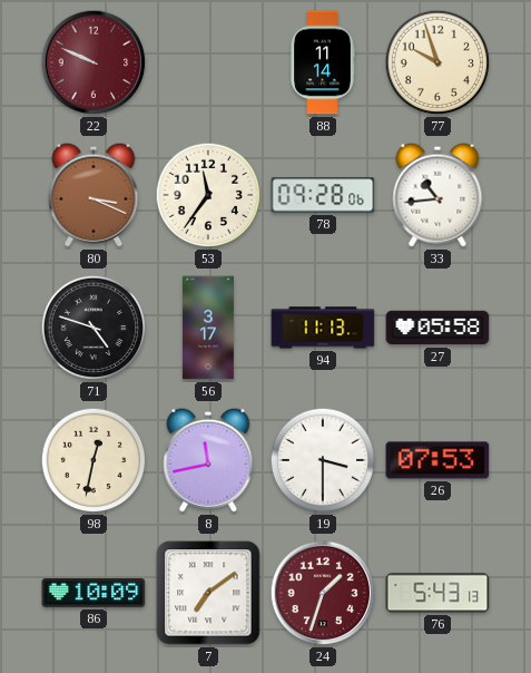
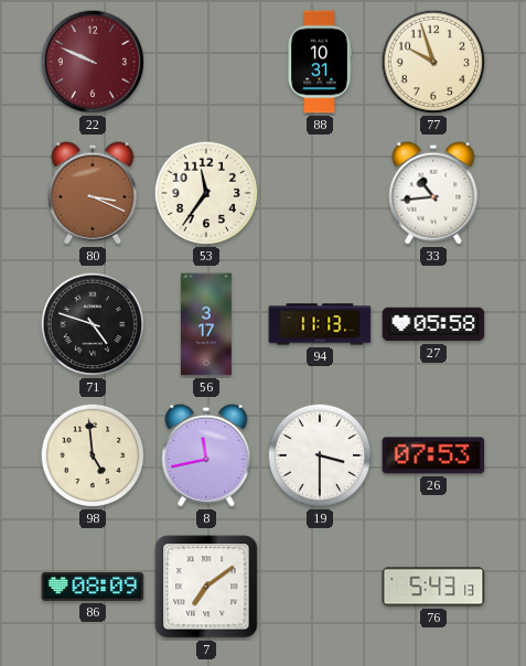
88: 11:14 -> 10:31 (320, 62)
78: 09:28 -> none (323, 195)
98: 12:32 -> 4:59 (93, 455)
86: 10:09 -> 08:09 (93, 587)
24: 1:33 -> none (323, 593)
